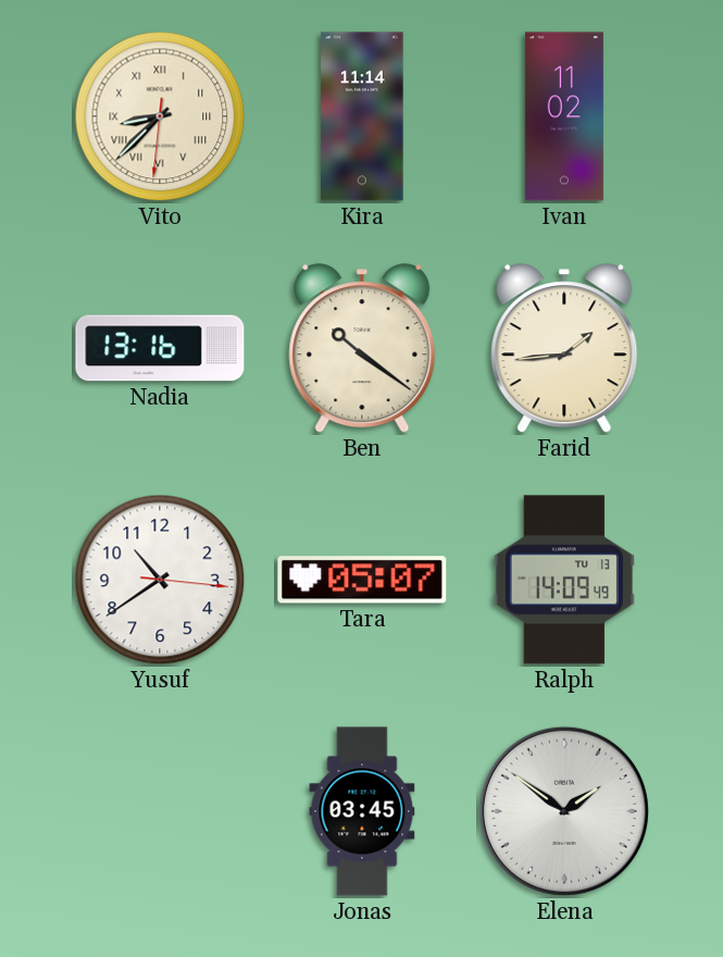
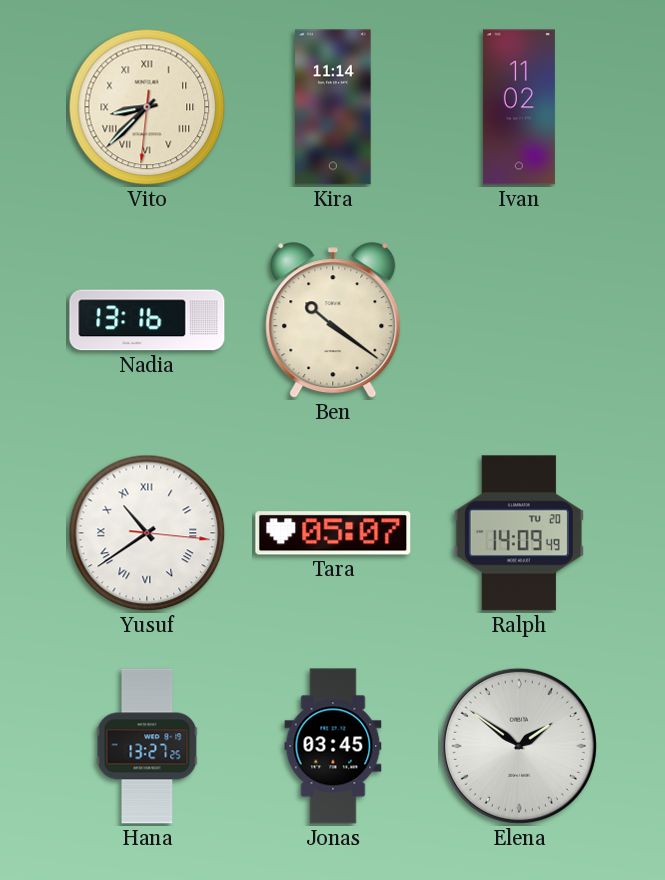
Farid: 1:44 -> none (564, 349)
Yusuf numerals: Arabic -> Roman (147, 533)
Ralph date: TU 13 -> TU 20 (519, 533)
Hana: none -> 13:27 (147, 746)
